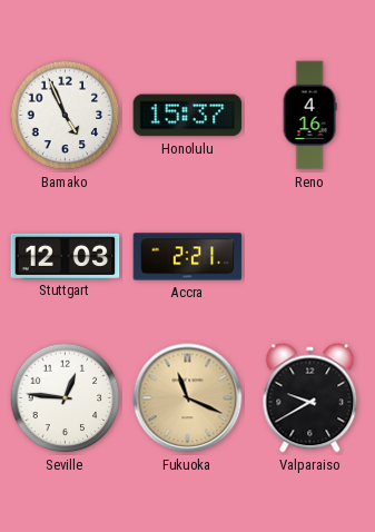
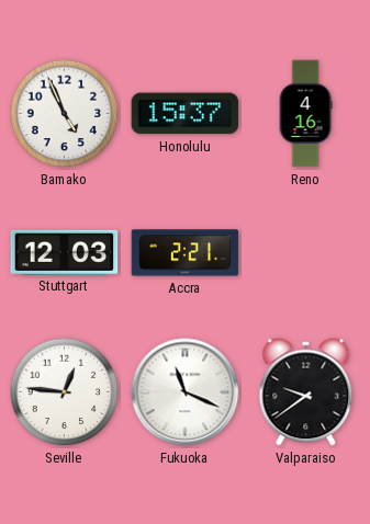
Fukuoka dial: champagne -> white (186, 392)
Valparaiso: 9:40 -> 9:39 (306, 392)
